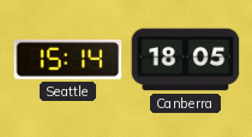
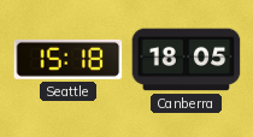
Seattle: 15:14 -> 15:18 (69, 59)
